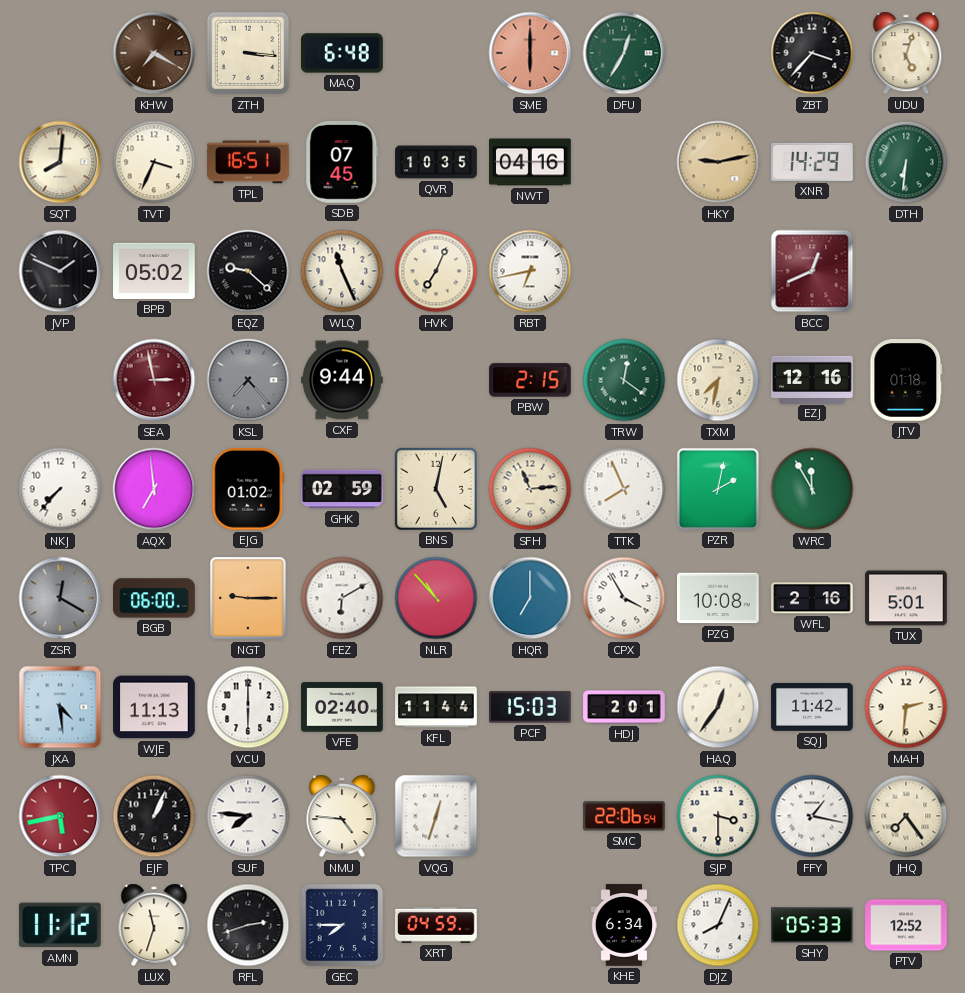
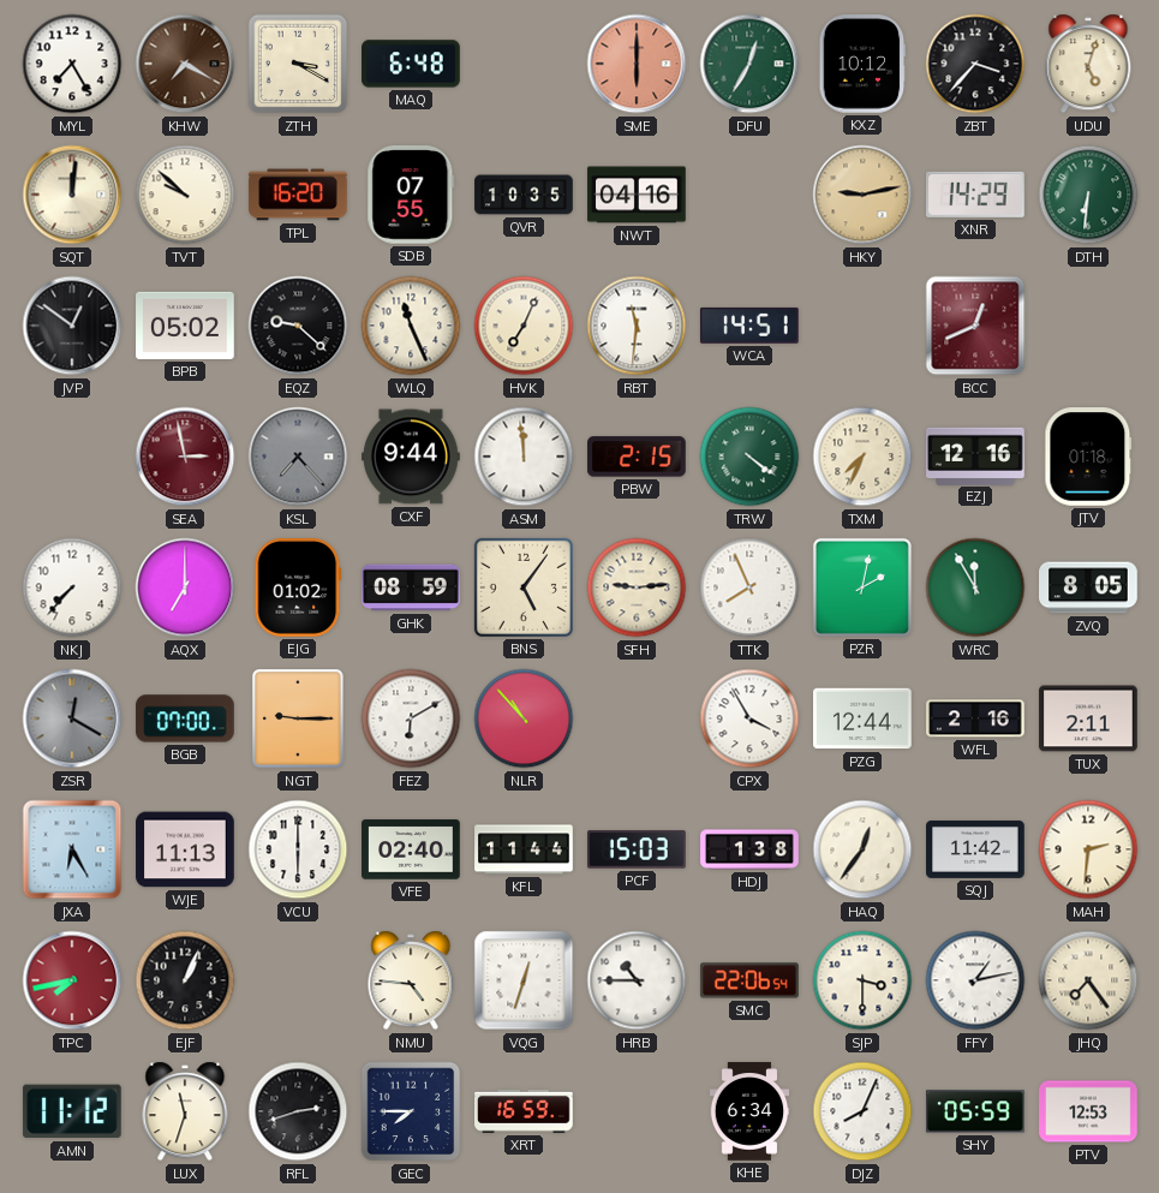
MYL: none -> 7:25 (72, 64)
ZTH: 3:16 -> 3:20 (298, 64)
KXZ: none -> 10:12 (862, 64)
SQT: 8:01 -> 12:01 (72, 195)
TVT: 3:34 -> 9:52 (185, 195)
TPL: 16:51 -> 16:20 (298, 195)
SDB: 07:45 -> 07:55 (411, 196)
JVP: 1:49 -> 12:51 (72, 326)
RBT: 6:43 -> 11:31 (637, 326)
WCA: none -> 14:51 (749, 326)
ASM: none -> 11:59 (524, 457)
TRW: 12:21 -> 4:21 (749, 457)
TXM: 7:32 -> 7:34 (862, 457)
AQX: 6:59 -> 7:00 (185, 587)
GHK: 02:59 -> 08:59 (411, 587)
BNS: 5:02 -> 5:06 (524, 587)
SFH: 11:14 -> 9:14 (637, 587)
ZVQ: none -> 8:05 (1088, 587)
BGB: 06:00 -> 07:00 (185, 718)
HQR: 7:00 -> none (530, 598)
PZG: 10:08 -> 12:44 (864, 718)
TUX: 5:01 -> 2:11 (1088, 718)
JXA: 4:29 -> 6:25 (72, 849)
HDJ: 2:01 -> 1:38 (749, 849)
TPC: 5:43 -> 7:43 (72, 980)
SUF: 7:46 -> none (248, 816)
HRB: none -> 10:45 (637, 980)
FFY: 1:17 -> 1:13 (975, 980)
XRT: 04:59 -> 16:59 (524, 1113)
SHY: 05:33 -> 05:59 (975, 1111)
PTV: 12:52 -> 12:53 (1088, 1111)
